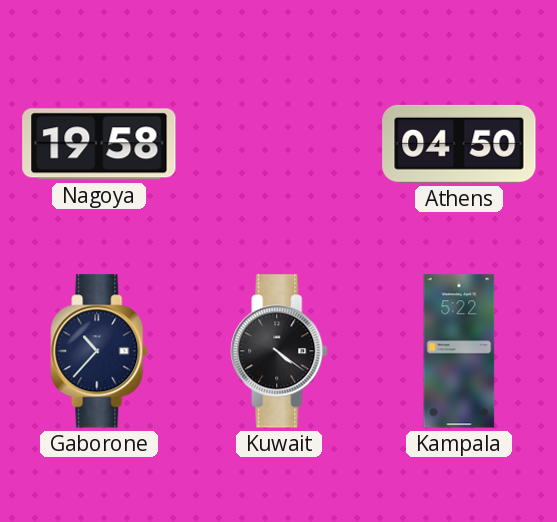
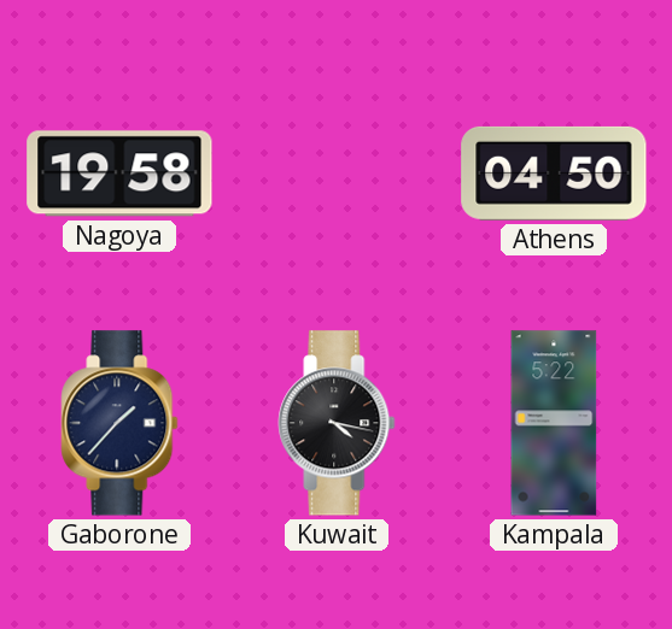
Gaborone: 10:37 -> 1:37 (119, 423)
Kuwait: 4:21 -> 4:17 (337, 423)
